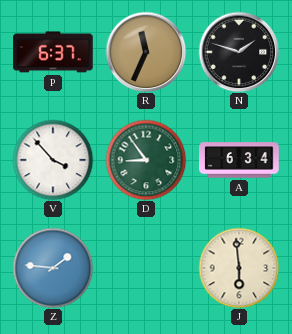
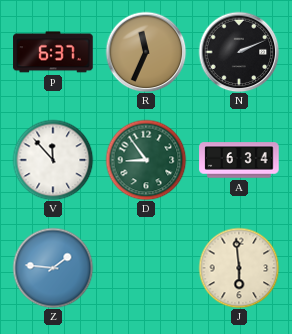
N: 1:48 -> 2:11 (239, 52)
V: 3:53 -> 11:53 (53, 160)
